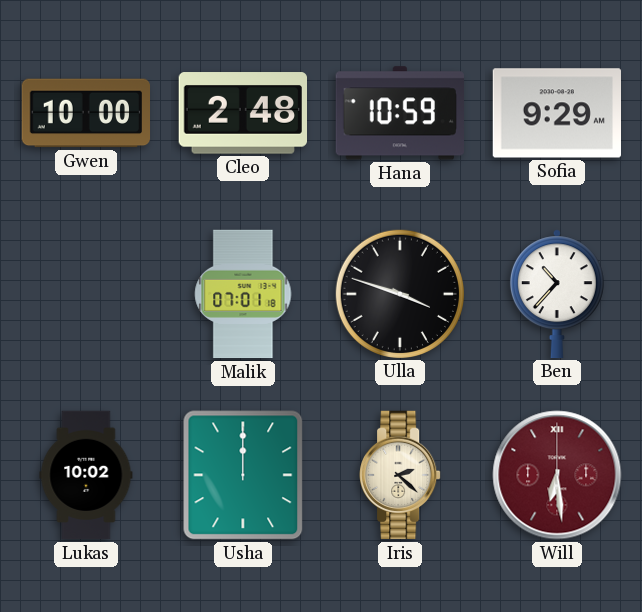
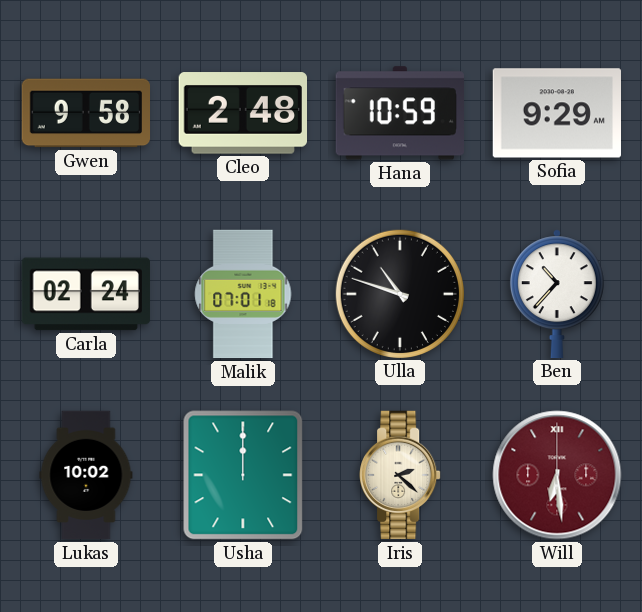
Gwen: 10:00 -> 9:58 (86, 113)
Carla: none -> 02:24 (86, 294)
Ulla: 3:48 -> 10:48 (399, 293)
